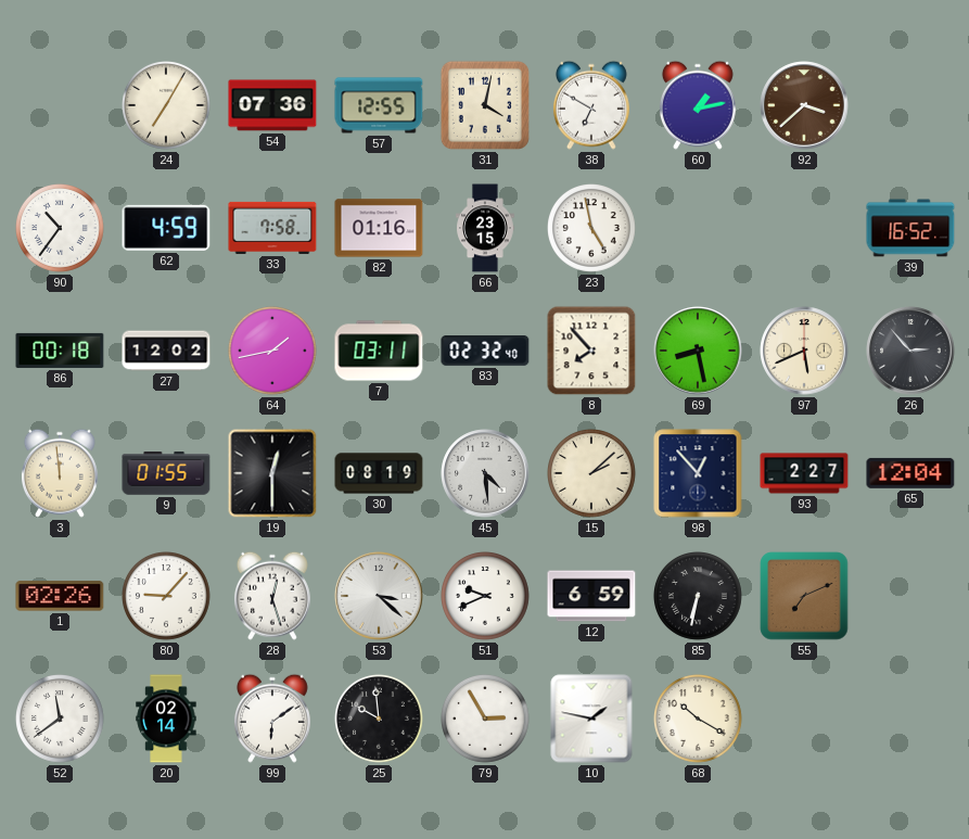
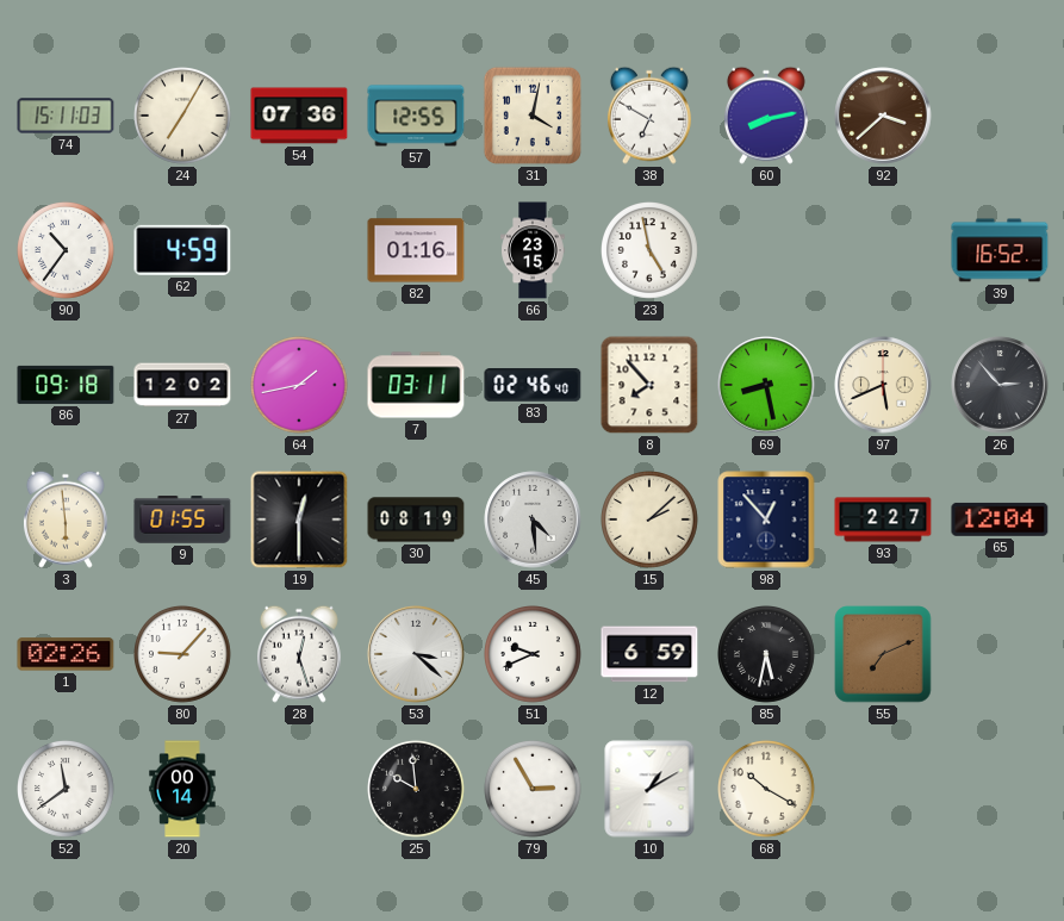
74: none -> 15:11 (66, 116)
60: 1:13 -> 8:13 (766, 116)
33: 7:58 -> none (272, 228)
86: 00:18 -> 09:18 (66, 385)
83: 02:32 -> 02:46 (533, 386)
3: 11:59 -> 5:59 (66, 519)
85: 6:32 -> 5:32 (767, 655)
20: 02:14 -> 00:14 (182, 789)
99: 6:09 -> none (272, 719)
10: 1:47 -> 1:10 (649, 789)
